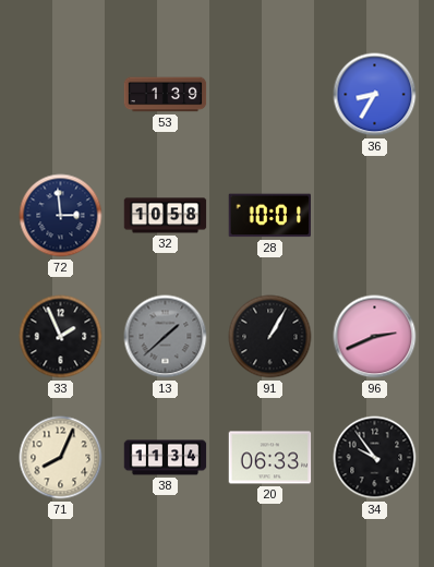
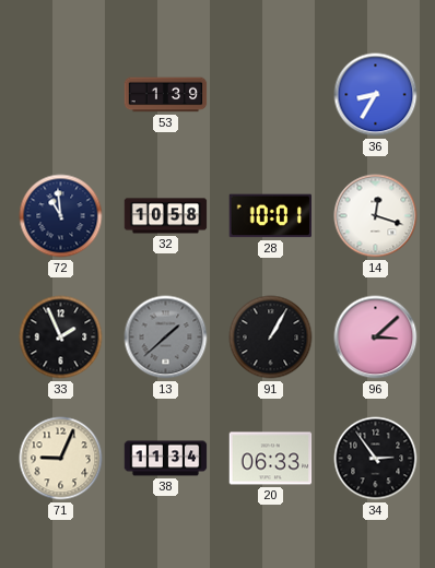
72: 2:59 -> 10:59 (61, 216)
14: none -> 12:18 (376, 216)
96: 2:41 -> 3:08 (376, 338)
71: 8:04 -> 9:04 (61, 459)
34: 9:54 -> 2:54 (376, 459)
